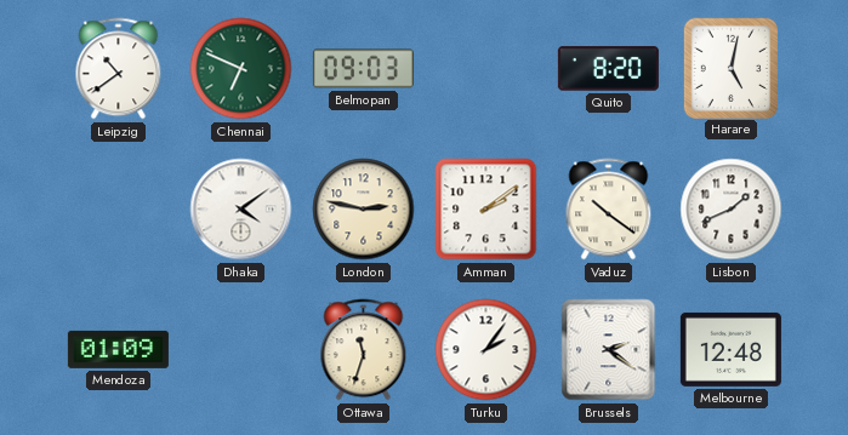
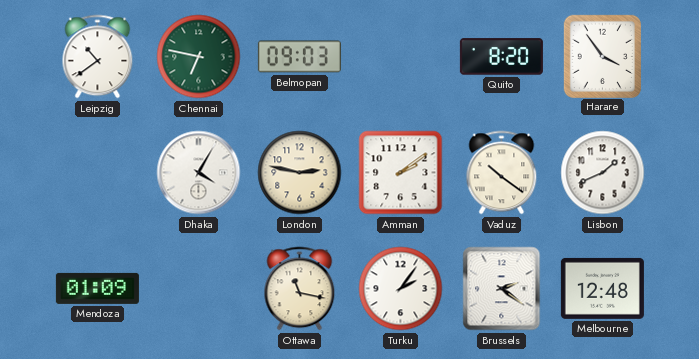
Chennai: 6:49 -> 6:47 (199, 57)
Harare: 5:02 -> 3:54 (602, 56)
Dhaka: 4:09 -> 4:05 (199, 173)
Ottawa: 11:33 -> 11:17 (300, 289)
